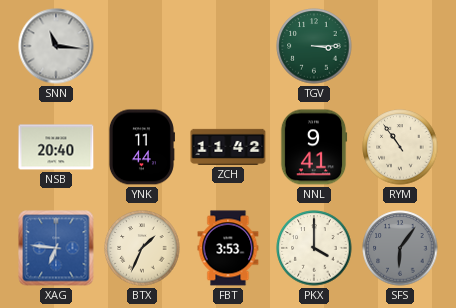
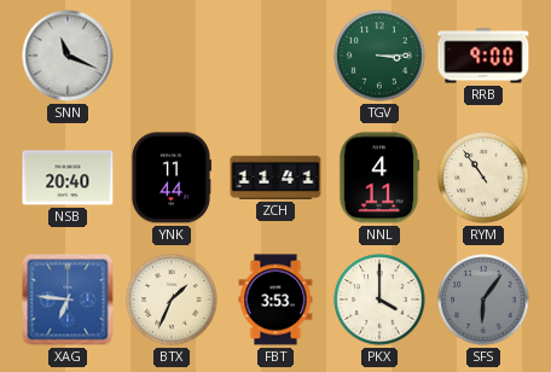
SNN: 11:16 -> 11:19 (68, 56)
RRB: none -> 9:00 (483, 56)
ZCH: 11:42 -> 11:41 (275, 178)
NNL: 9:41 -> 4:11 (379, 178)
